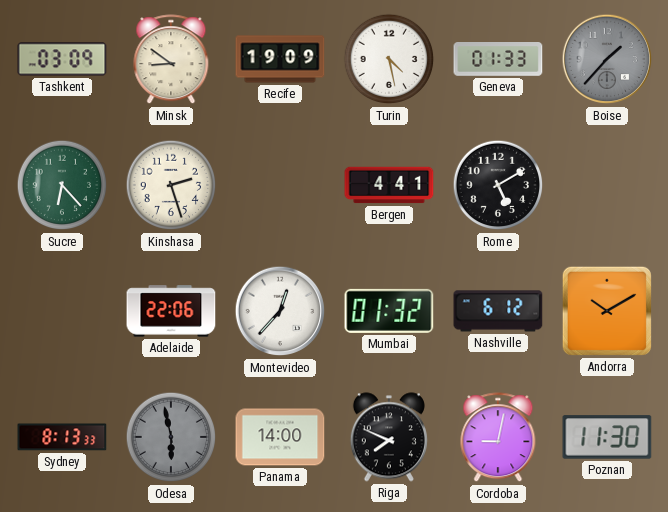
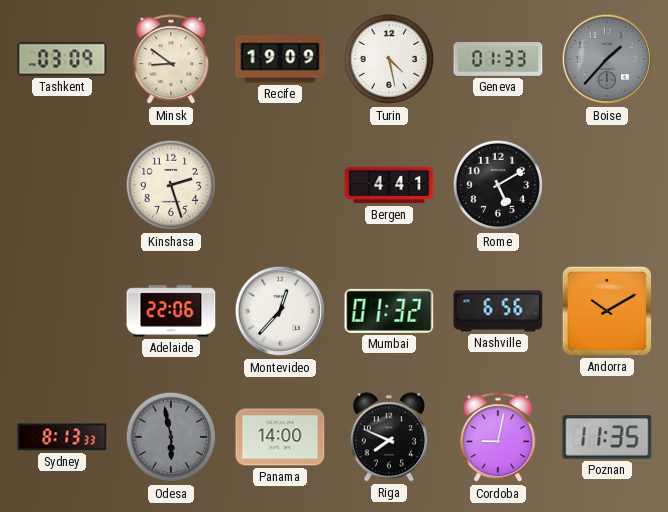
Sucre: 6:23 -> none (62, 185)
Nashville: 6:12 -> 6:56 (498, 311)
Poznan: 11:30 -> 11:35 (607, 437)
